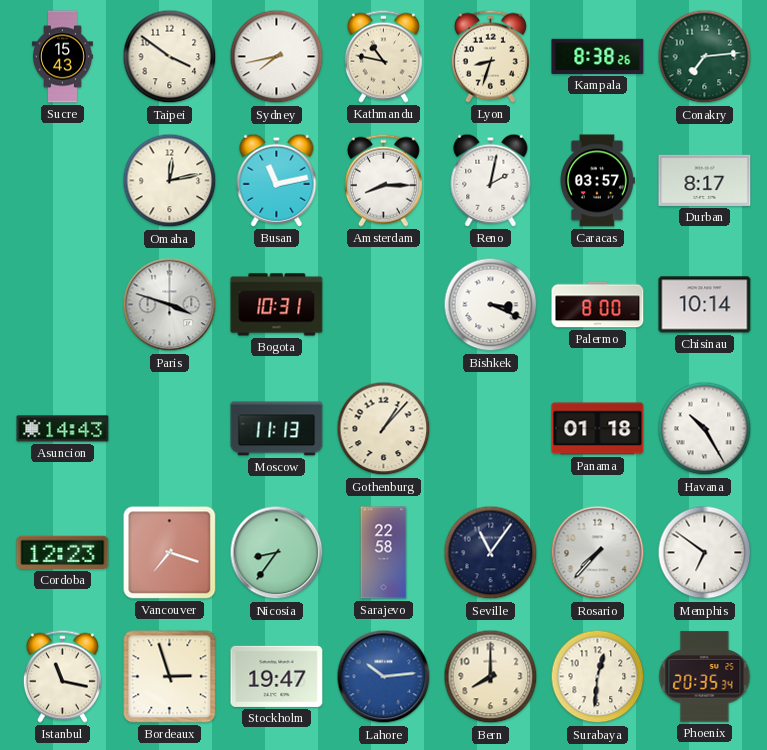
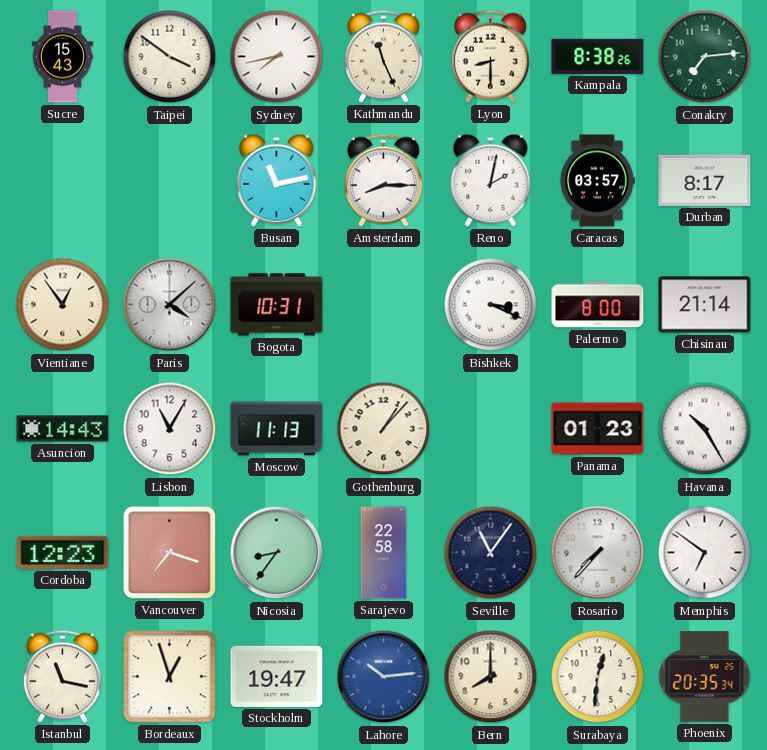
Kathmandu: 10:47 -> 11:26 (383, 56)
Lyon: 8:33 -> 8:30 (490, 56)
Omaha: 12:13 -> none (170, 181)
Vientiane: none -> 12:54 (63, 305)
Paris: 3:48 -> 4:08 (170, 305)
Chisinau: 10:14 -> 21:14 (705, 305)
Lisbon: none -> 11:05 (170, 429)
Panama: 01:18 -> 01:23 (598, 429)
Bordeaux: 2:57 -> 12:57 (170, 677)
